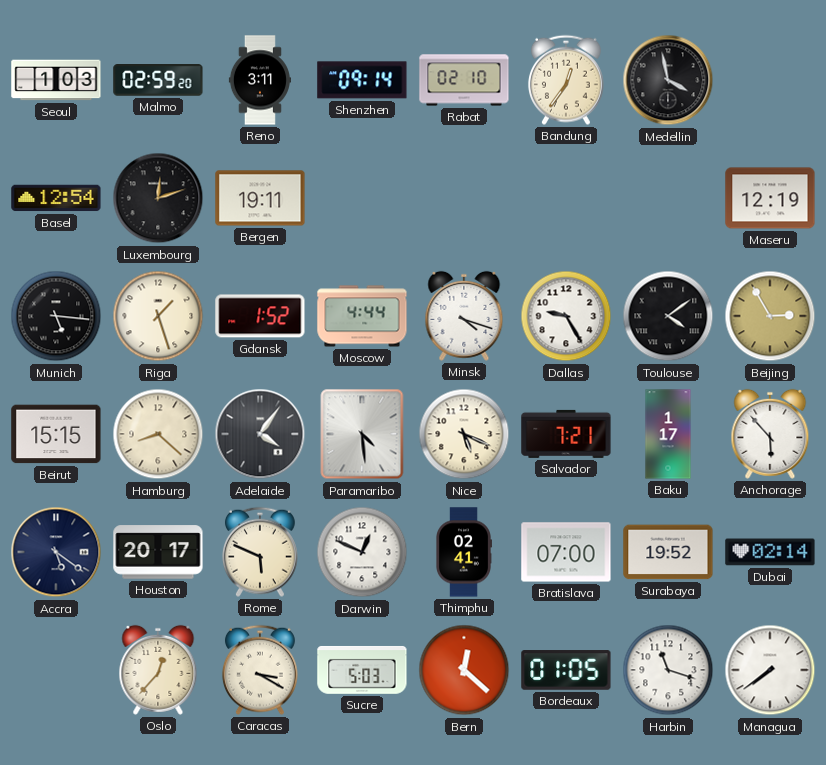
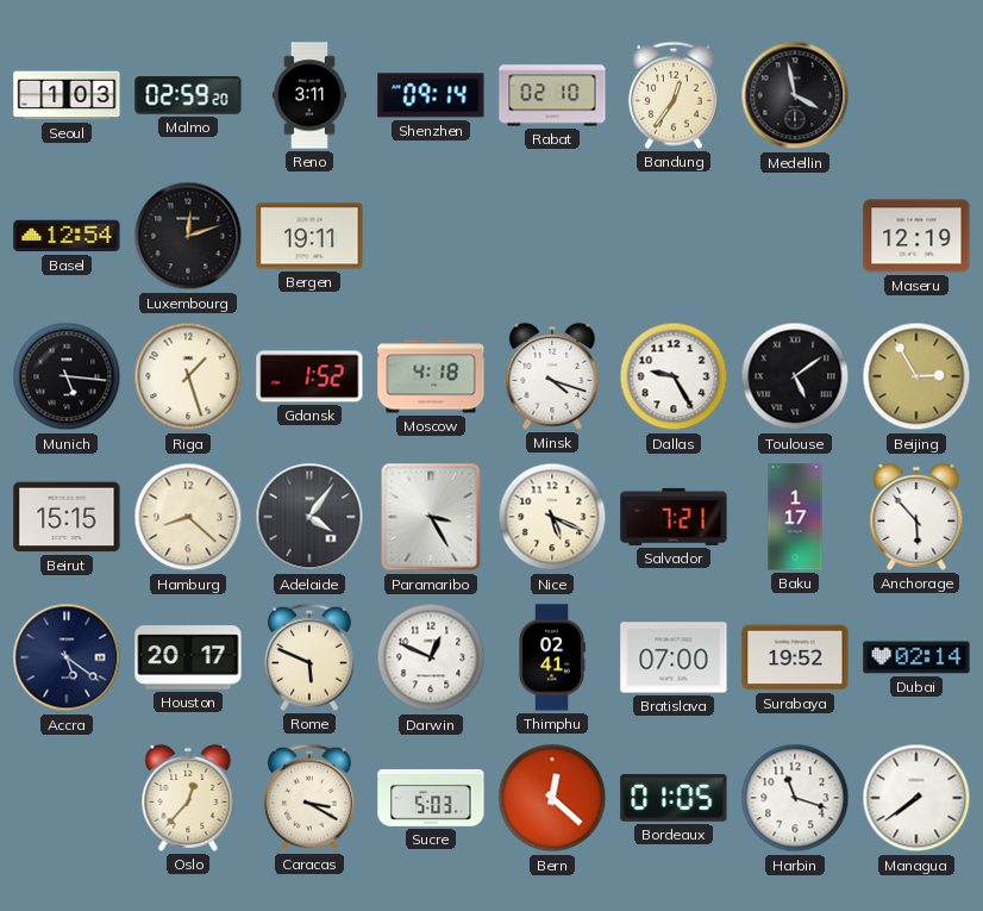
Moscow: 4:44 -> 4:18 (431, 376)
Toulouse: 4:09 -> 5:09 (795, 376)
Paramaribo: 4:29 -> 3:25 (431, 517)
